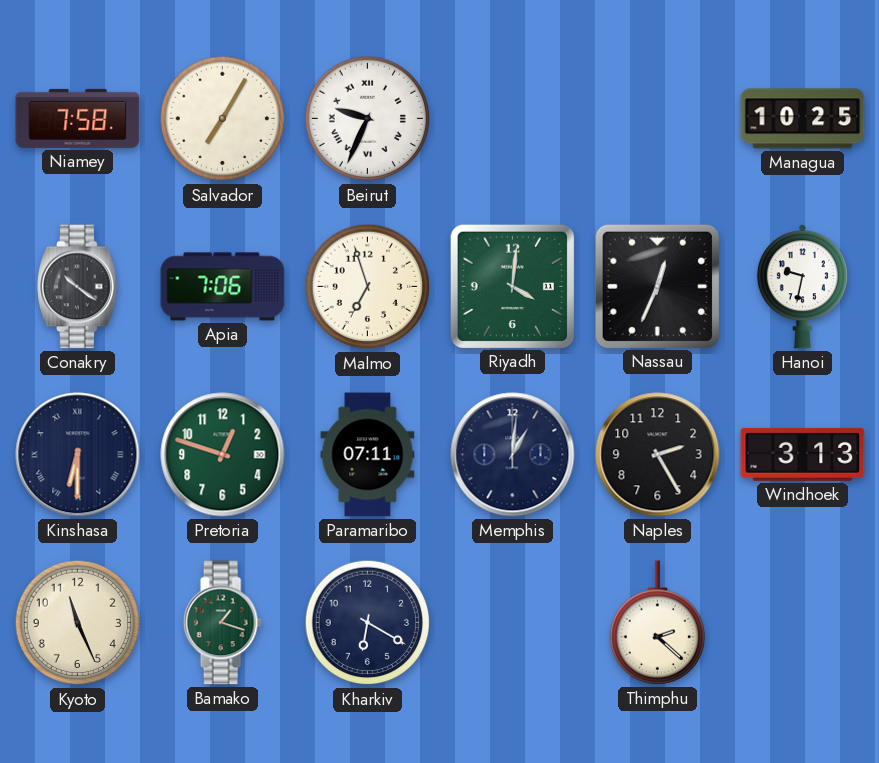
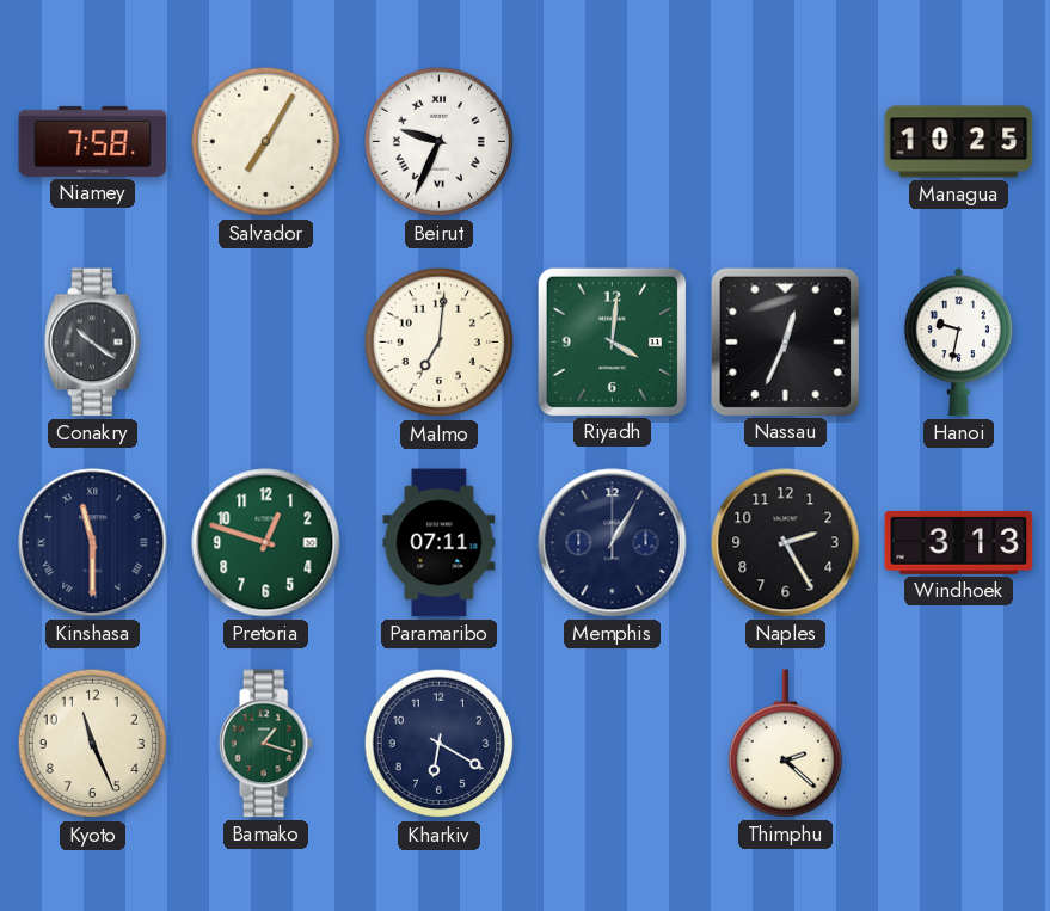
Apia: 7:06 -> none (223, 287)
Malmo: 6:57 -> 7:01 (440, 343)
Kinshasa: 6:30 -> 11:30 (93, 543)
Memphis: 1:01 -> 1:05 (613, 543)
